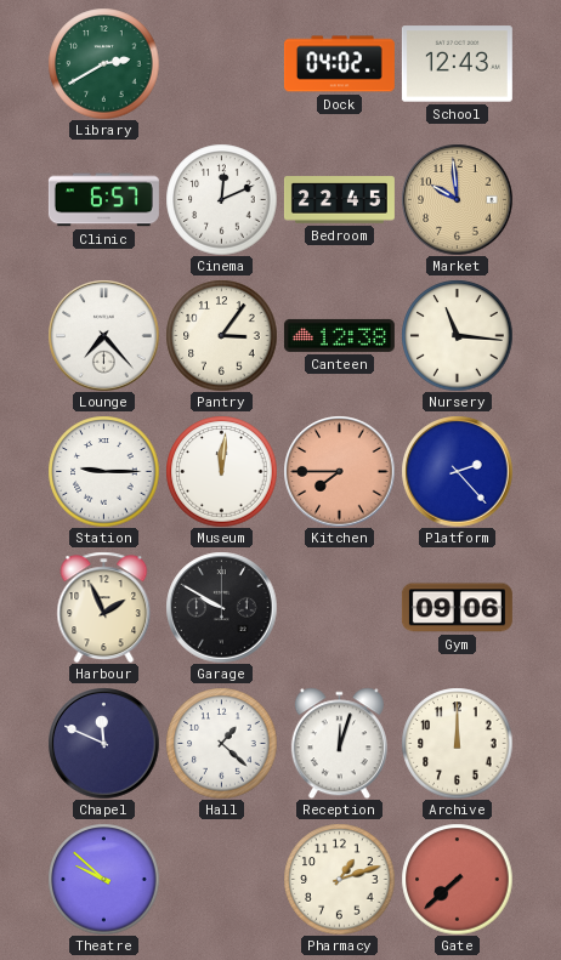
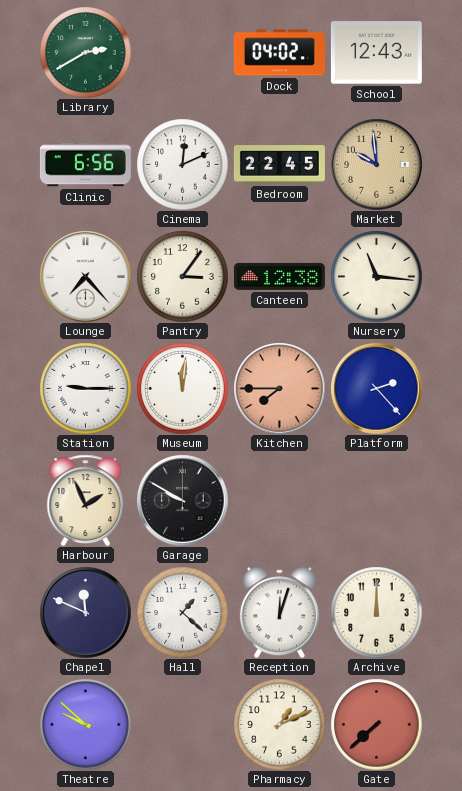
Clinic: 6:57 -> 6:56 (85, 165)
Gym: 09:06 -> none (457, 608)
Pharmacy: 1:12 -> 1:11 (279, 724)
